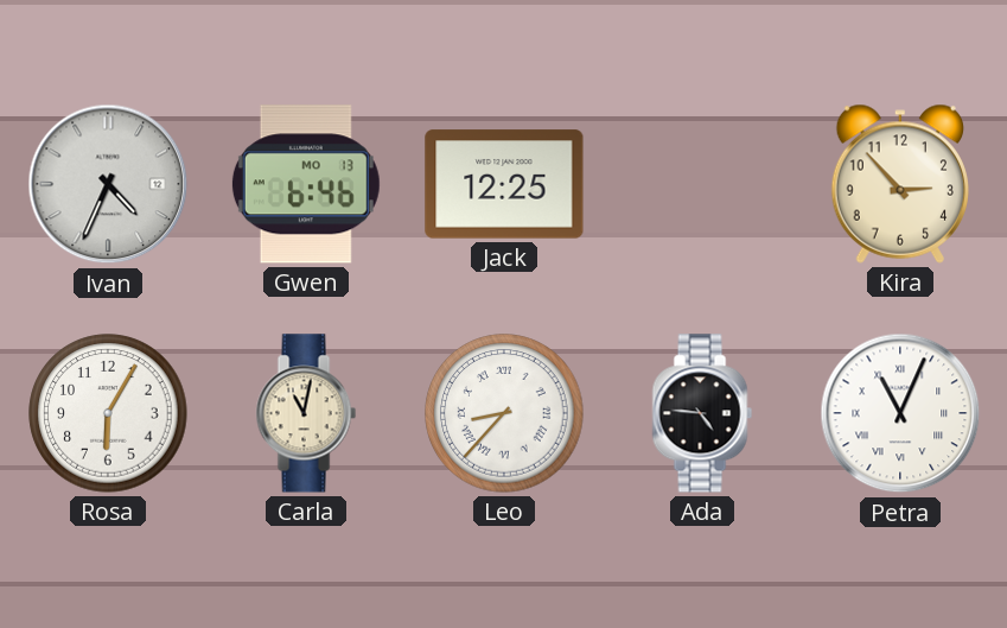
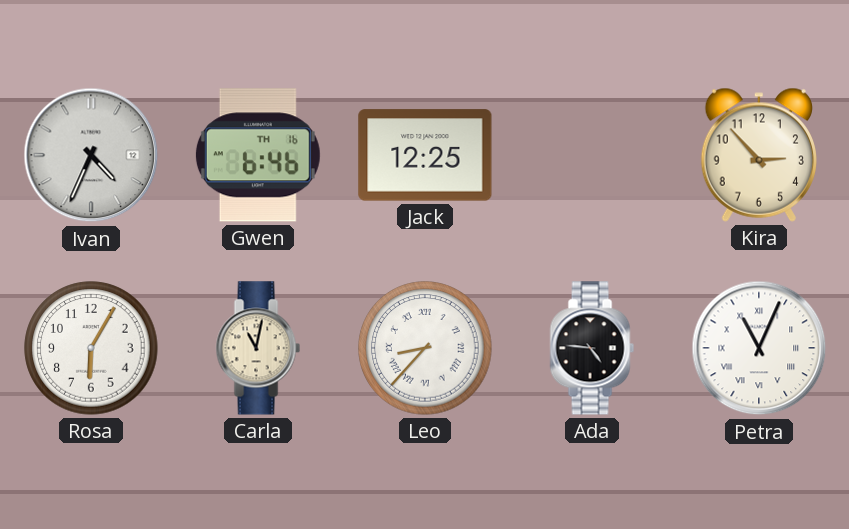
Gwen date: MO 13 -> TH 16 (258, 155)
